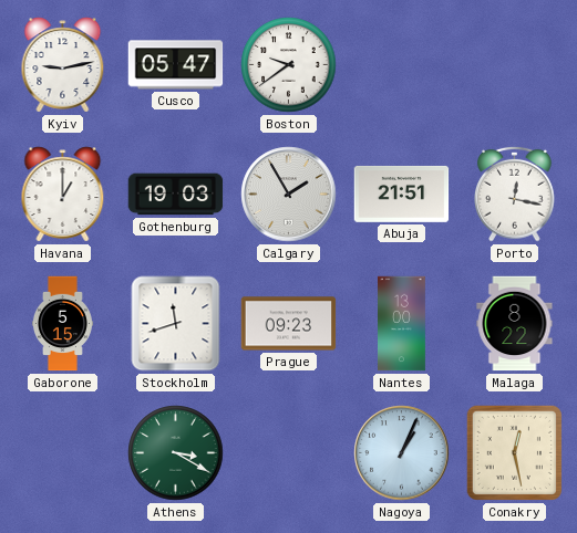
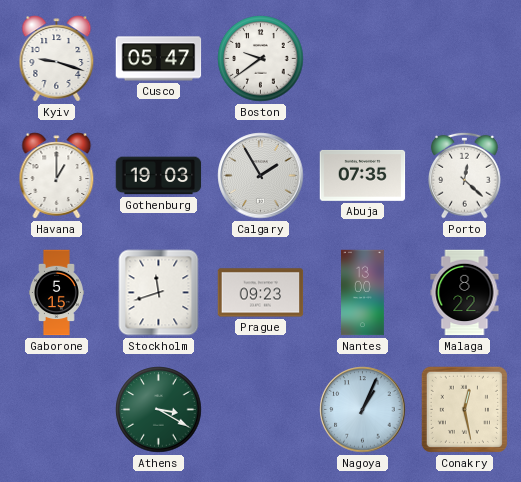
Kyiv: 9:13 -> 9:18 (57, 59)
Abuja: 21:51 -> 07:35 (363, 175)
Porto: 12:17 -> 12:22 (465, 175)
